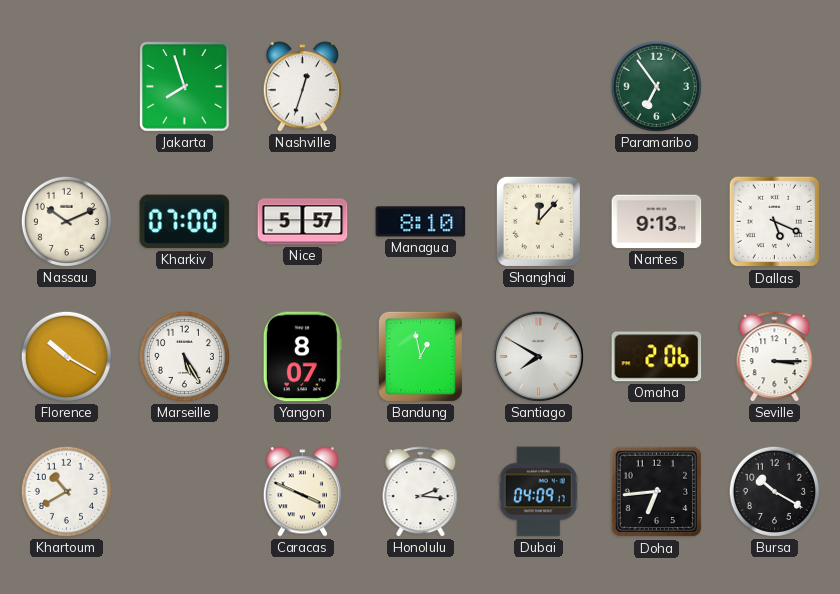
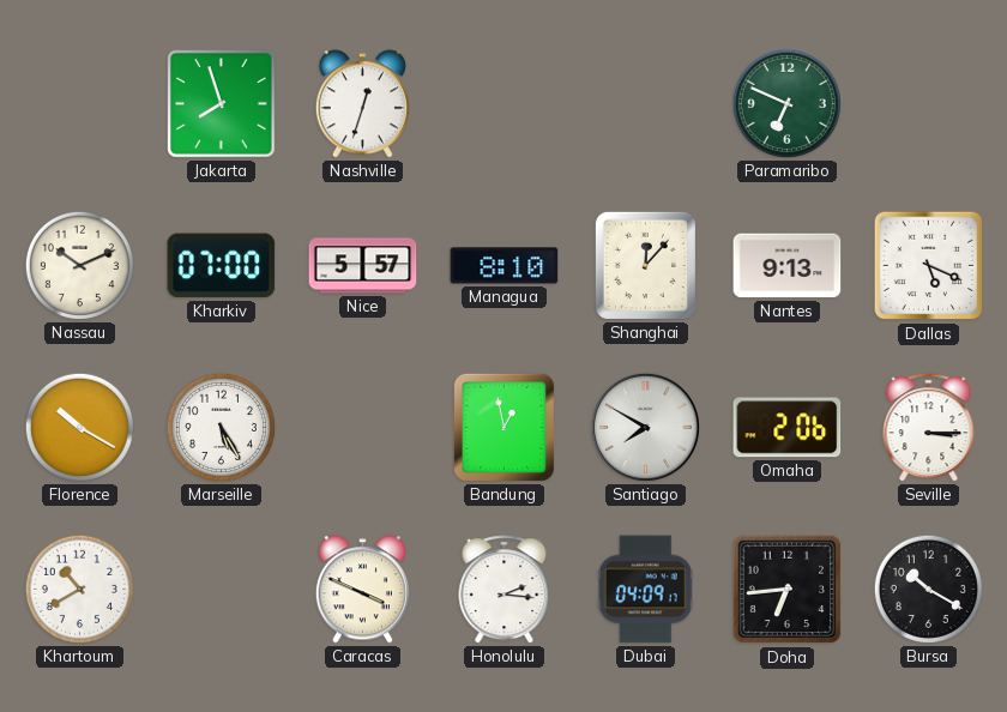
Paramaribo: 6:54 -> 6:49 (786, 103)
Yangon: 8:07 -> none (302, 357)
